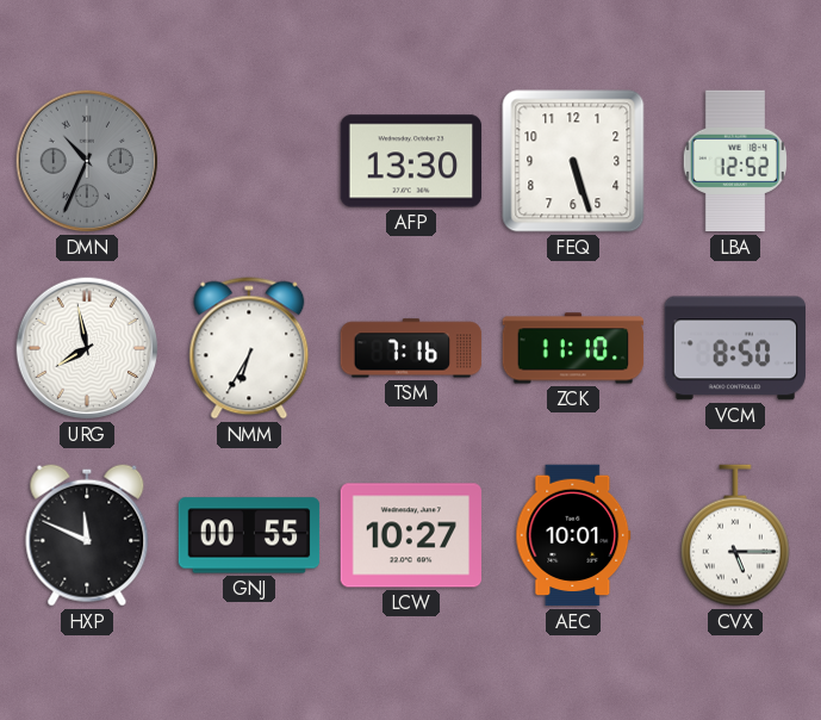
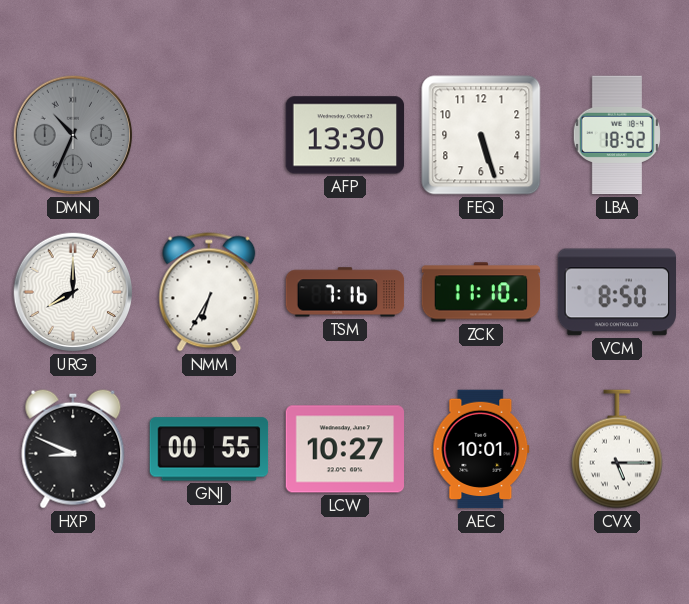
LBA: 12:52 -> 18:52 (617, 135)
URG: 7:58 -> 8:00 (73, 292)
HXP: 11:49 -> 8:49 (73, 449)
